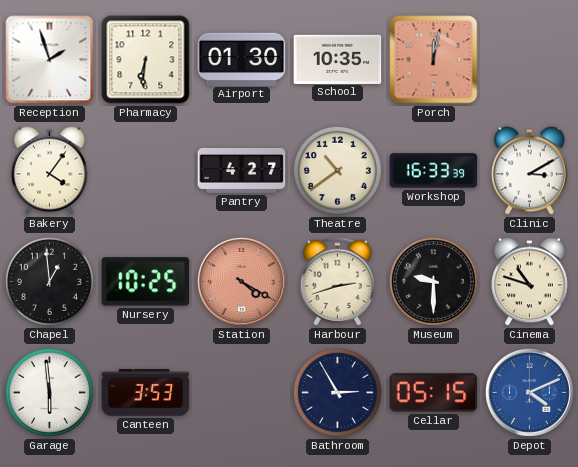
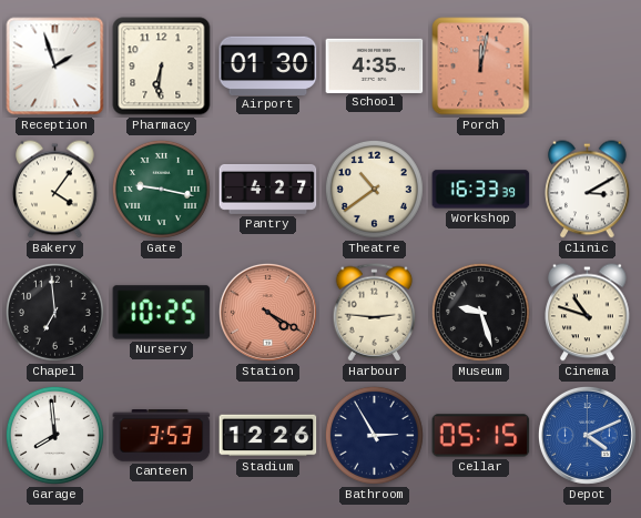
School: 10:35 -> 4:35 (375, 65)
Gate: none -> 9:17 (161, 189)
Chapel: 12:59 -> 6:59 (54, 312)
Harbour: 2:42 -> 2:46 (375, 313)
Museum: 9:30 -> 9:27 (480, 312)
Garage: 5:59 -> 7:59 (54, 435)
Stadium: none -> 12:26 (268, 436)
